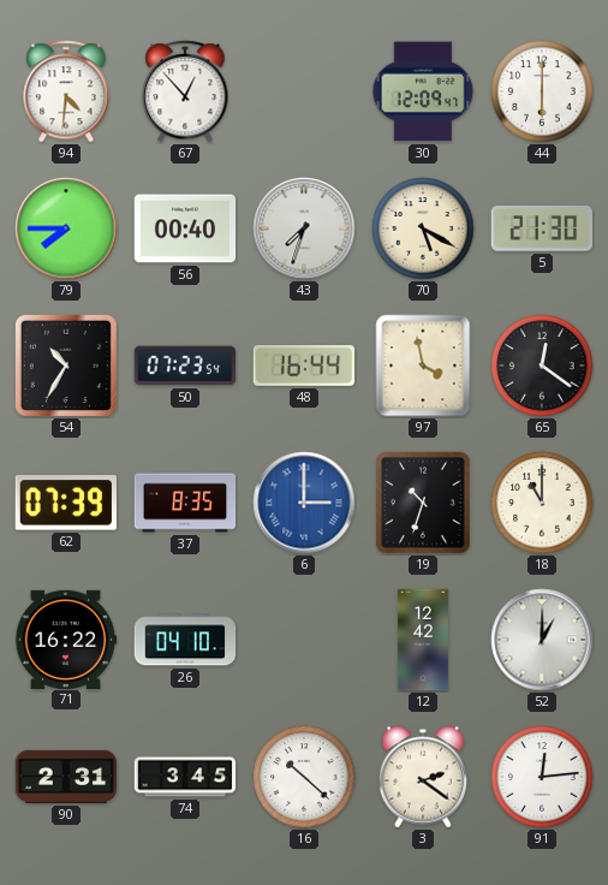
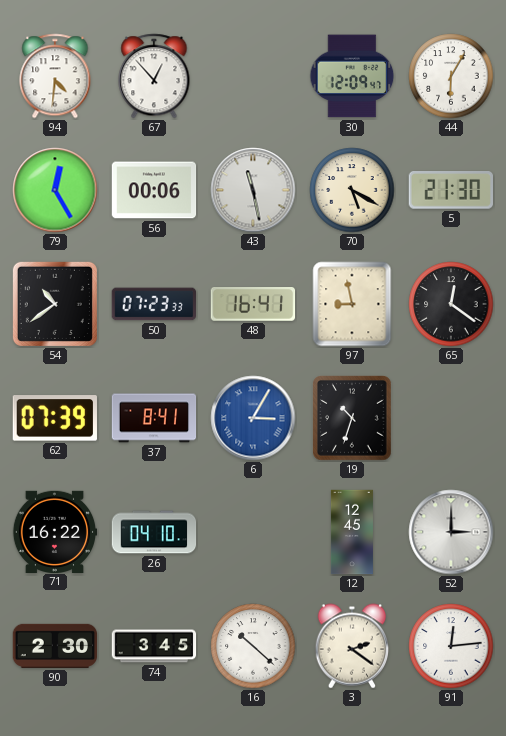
44: 6:00 -> 6:05 (451, 76)
79: 7:45 -> 12:25 (55, 190)
56: 00:40 -> 00:06 (154, 190)
43: 7:33 -> 11:28 (253, 190)
54: 10:35 -> 10:39 (55, 304)
50: 07:23:54 -> 07:23:33 (154, 304)
48: 16:44 -> 16:41 (253, 305)
97: 3:58 -> 8:58 (352, 304)
37: 8:35 -> 8:41 (154, 418)
6: 3:00 -> 3:05 (253, 418)
18: 11:00 -> none (542, 503)
12: 12:42 -> 12:45 (352, 532)
52: 1:00 -> 3:00 (451, 532)
90: 2:31 -> 2:30 (55, 646)
